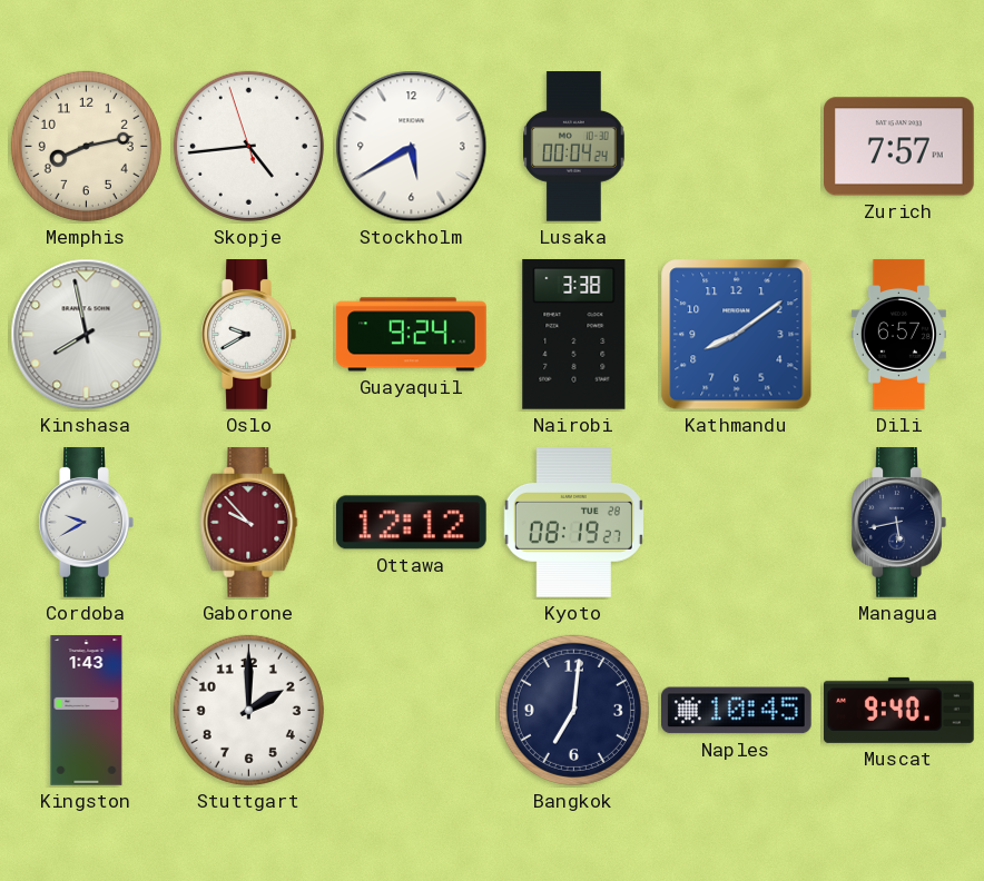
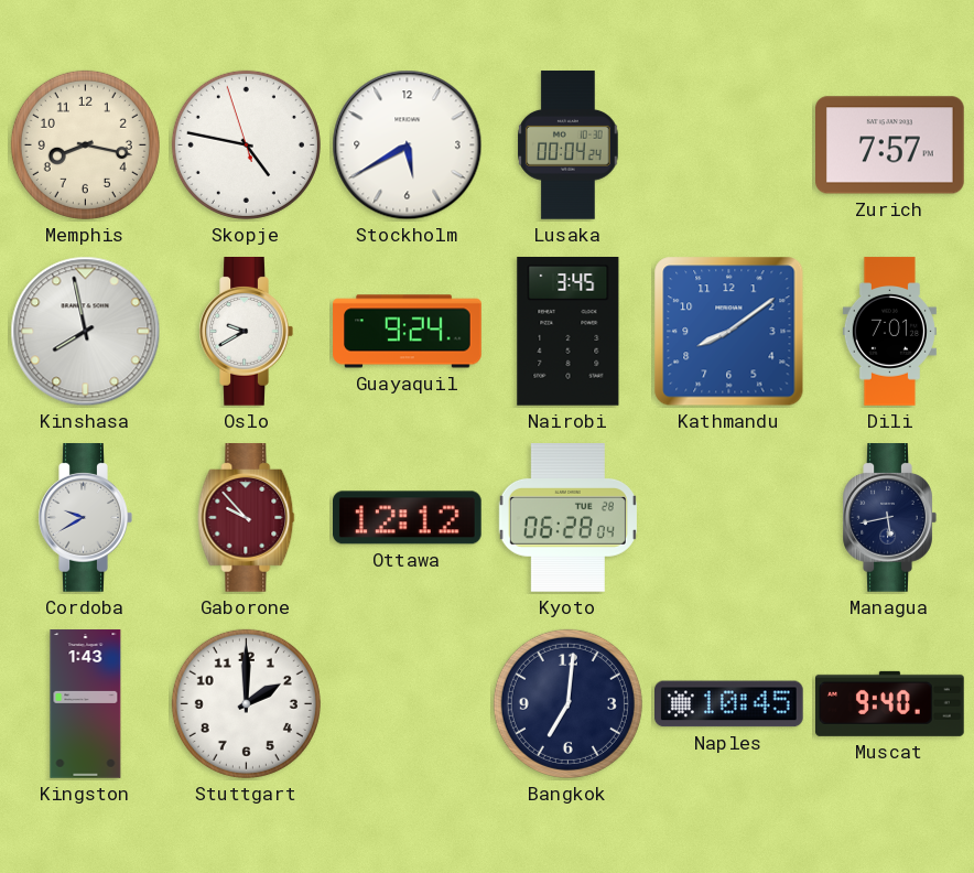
Memphis: 8:13 -> 8:17 (85, 144)
Skopje: 4:43 -> 4:46 (246, 144)
Nairobi: 3:38 -> 3:45 (569, 332)
Dili: 6:57 -> 7:01 (889, 332)
Kyoto: 08:19 -> 06:28 (567, 518)
